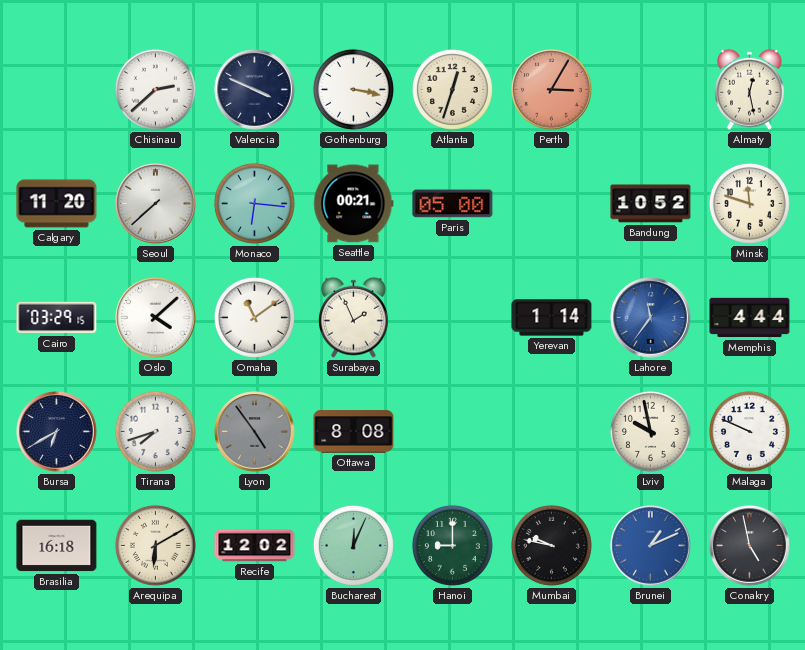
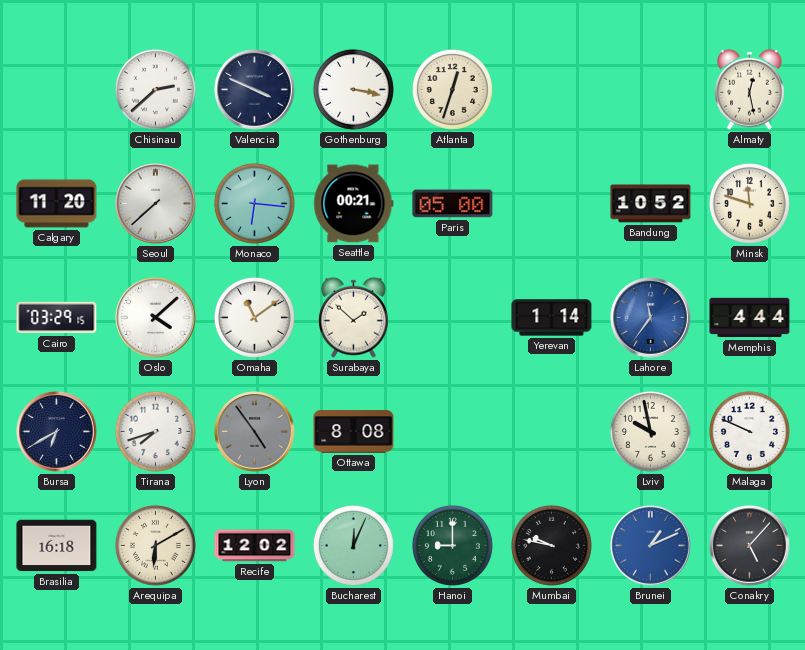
Perth: 3:05 -> none (552, 90)
Surabaya: 1:56 -> 1:52 (354, 317)
Conakry: 4:58 -> 5:07 (750, 546)
